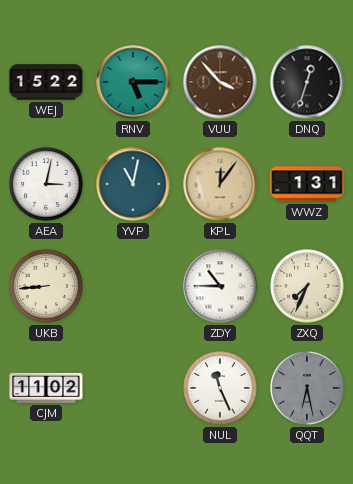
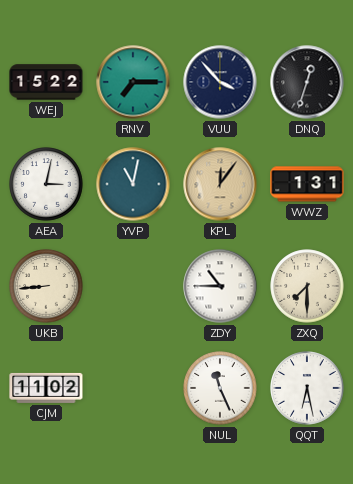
RNV: 5:15 -> 7:15 (133, 82)
VUU dial: brown -> navy (220, 82)
ZXQ: 7:34 -> 7:30 (307, 286)
QQT dial: grey -> white (307, 388)
